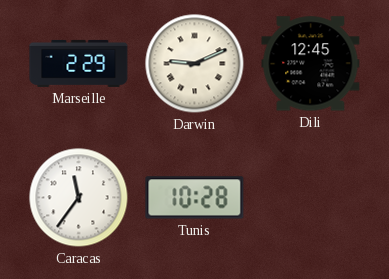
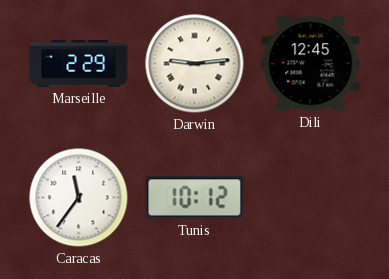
Darwin: 9:11 -> 9:14 (195, 64)
Tunis: 10:28 -> 10:12 (195, 198)
